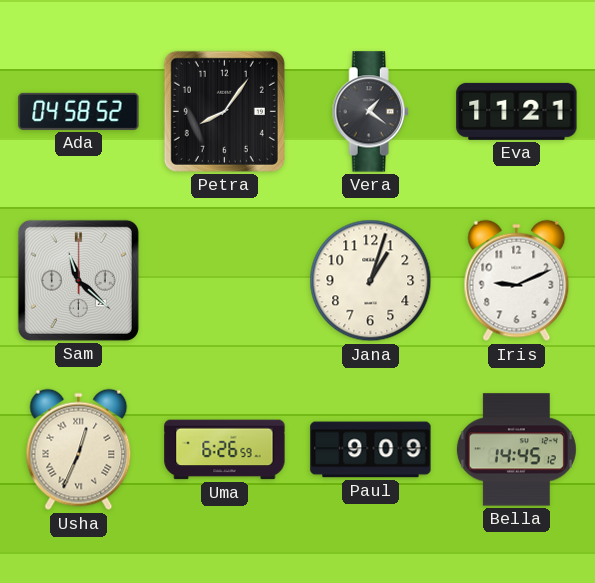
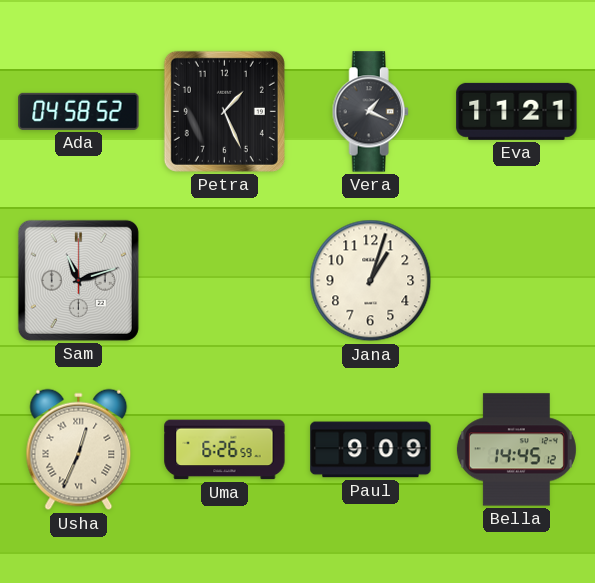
Petra: 8:06 -> 1:26 (224, 111)
Vera: 1:21 -> 1:19 (370, 112)
Sam: 11:22 -> 11:12 (78, 280)
Iris: 9:11 -> none (517, 281)
